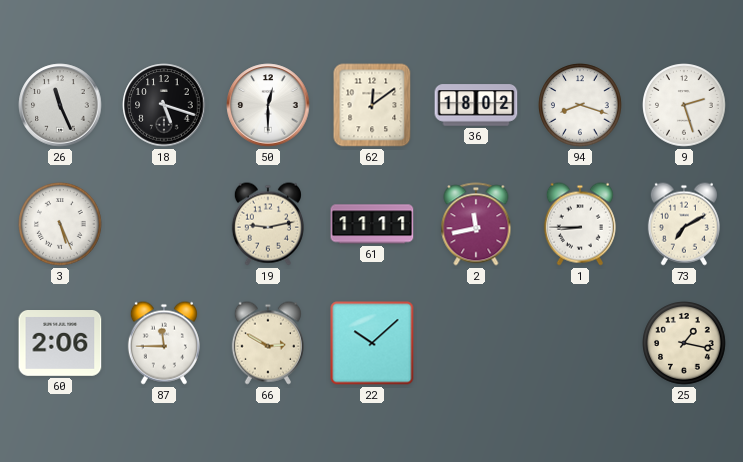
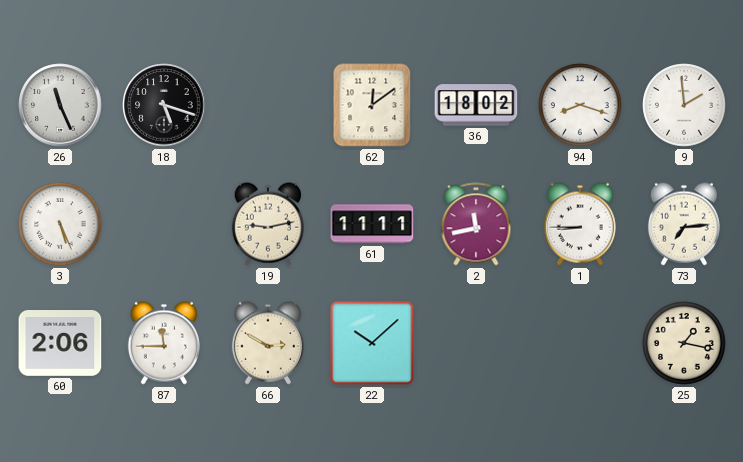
50: 12:30 -> none (268, 105)
9: 2:27 -> 1:59 (684, 105)
73: 7:10 -> 7:14 (684, 224)
